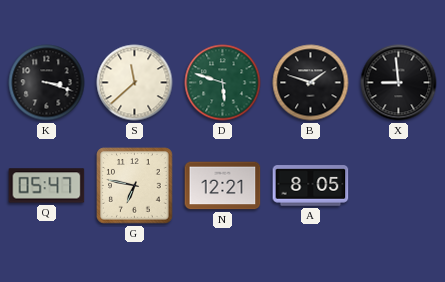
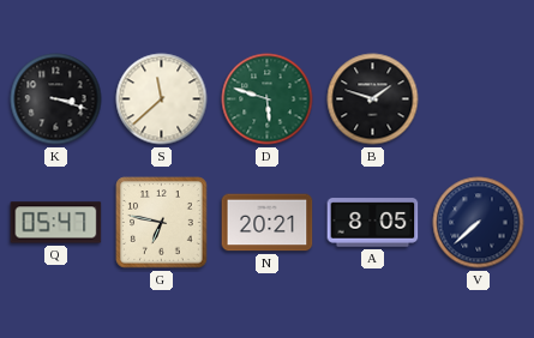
X: 8:59 -> none (399, 83)
N: 12:21 -> 20:21 (268, 223)
V: none -> 7:38 (479, 223)
